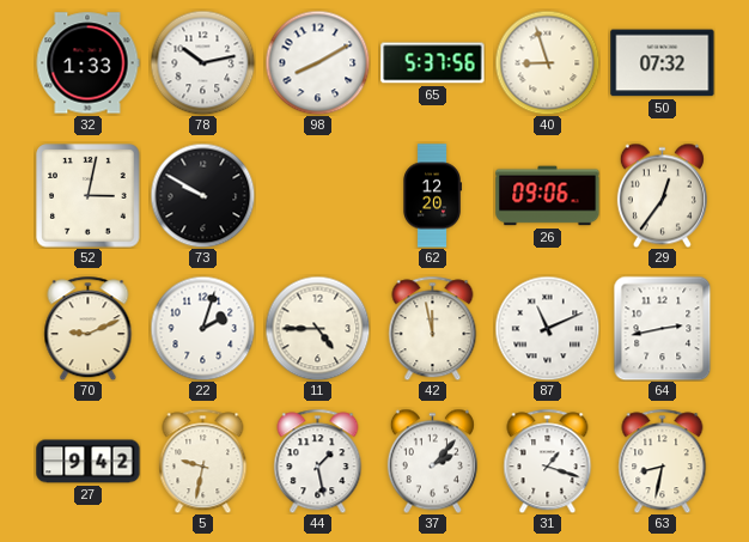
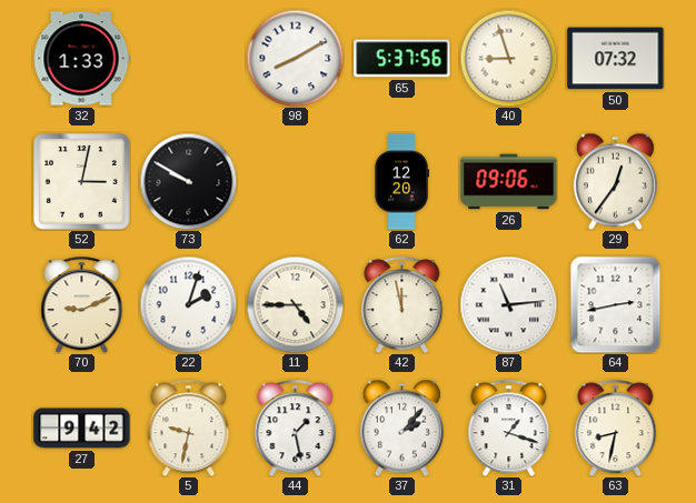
78: 10:13 -> none (202, 62)
87: 11:11 -> 11:14 (508, 304)
